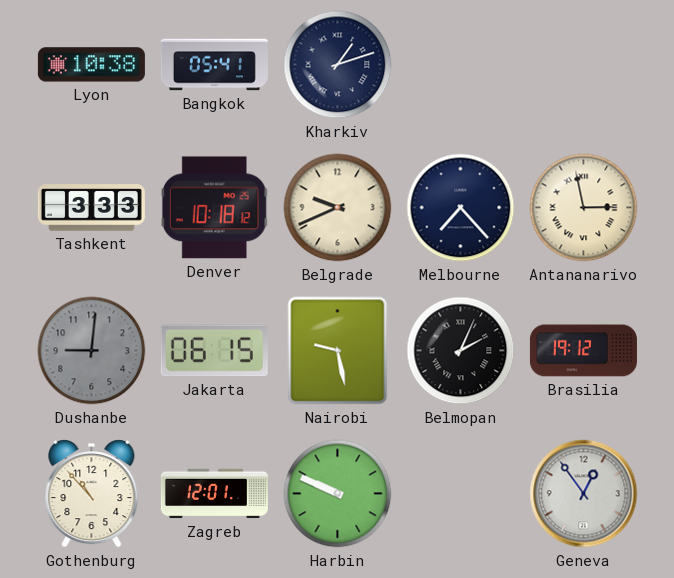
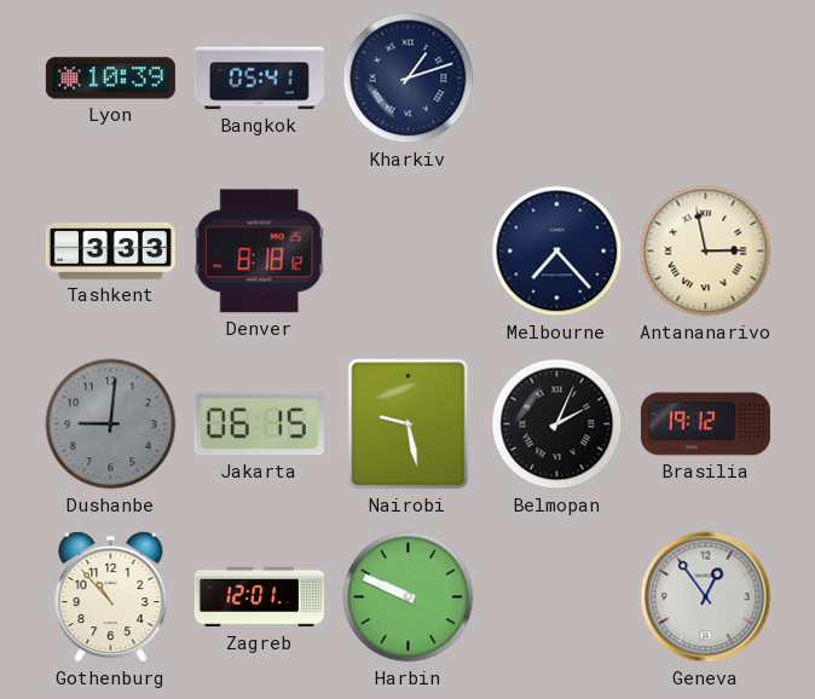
Lyon: 10:38 -> 10:39 (110, 79)
Denver: 10:18 -> 8:18 (259, 252)
Belgrade: 9:41 -> none (338, 208)
